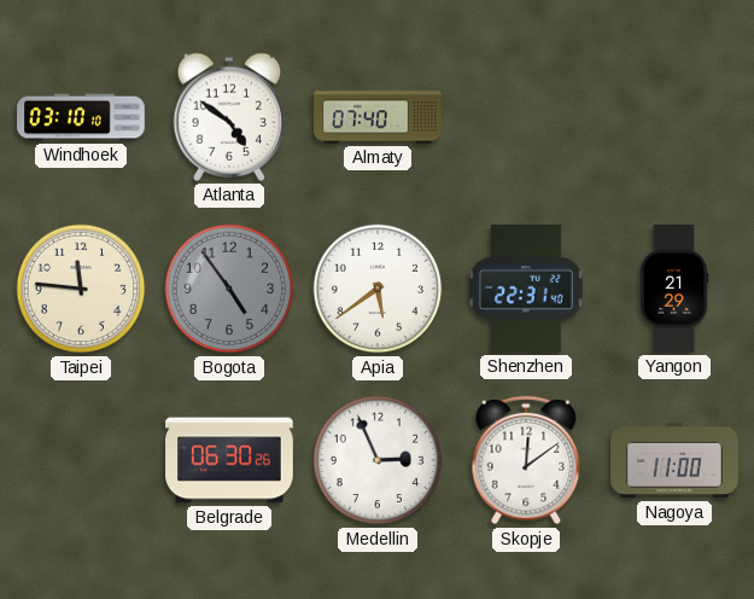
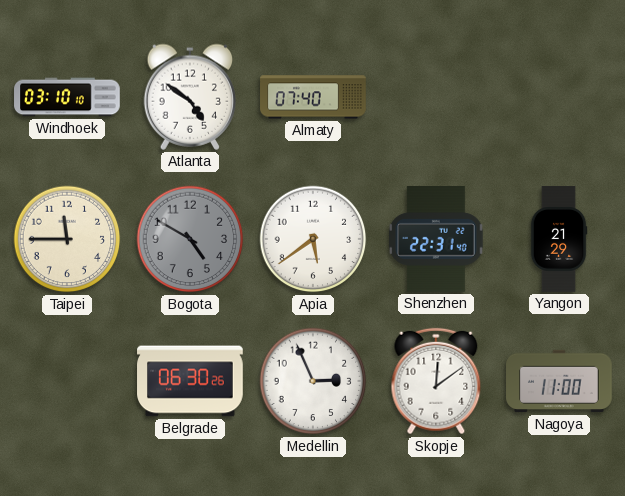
Taipei: 11:46 -> 11:45 (67, 239)
Bogota: 4:54 -> 4:50 (190, 239)
